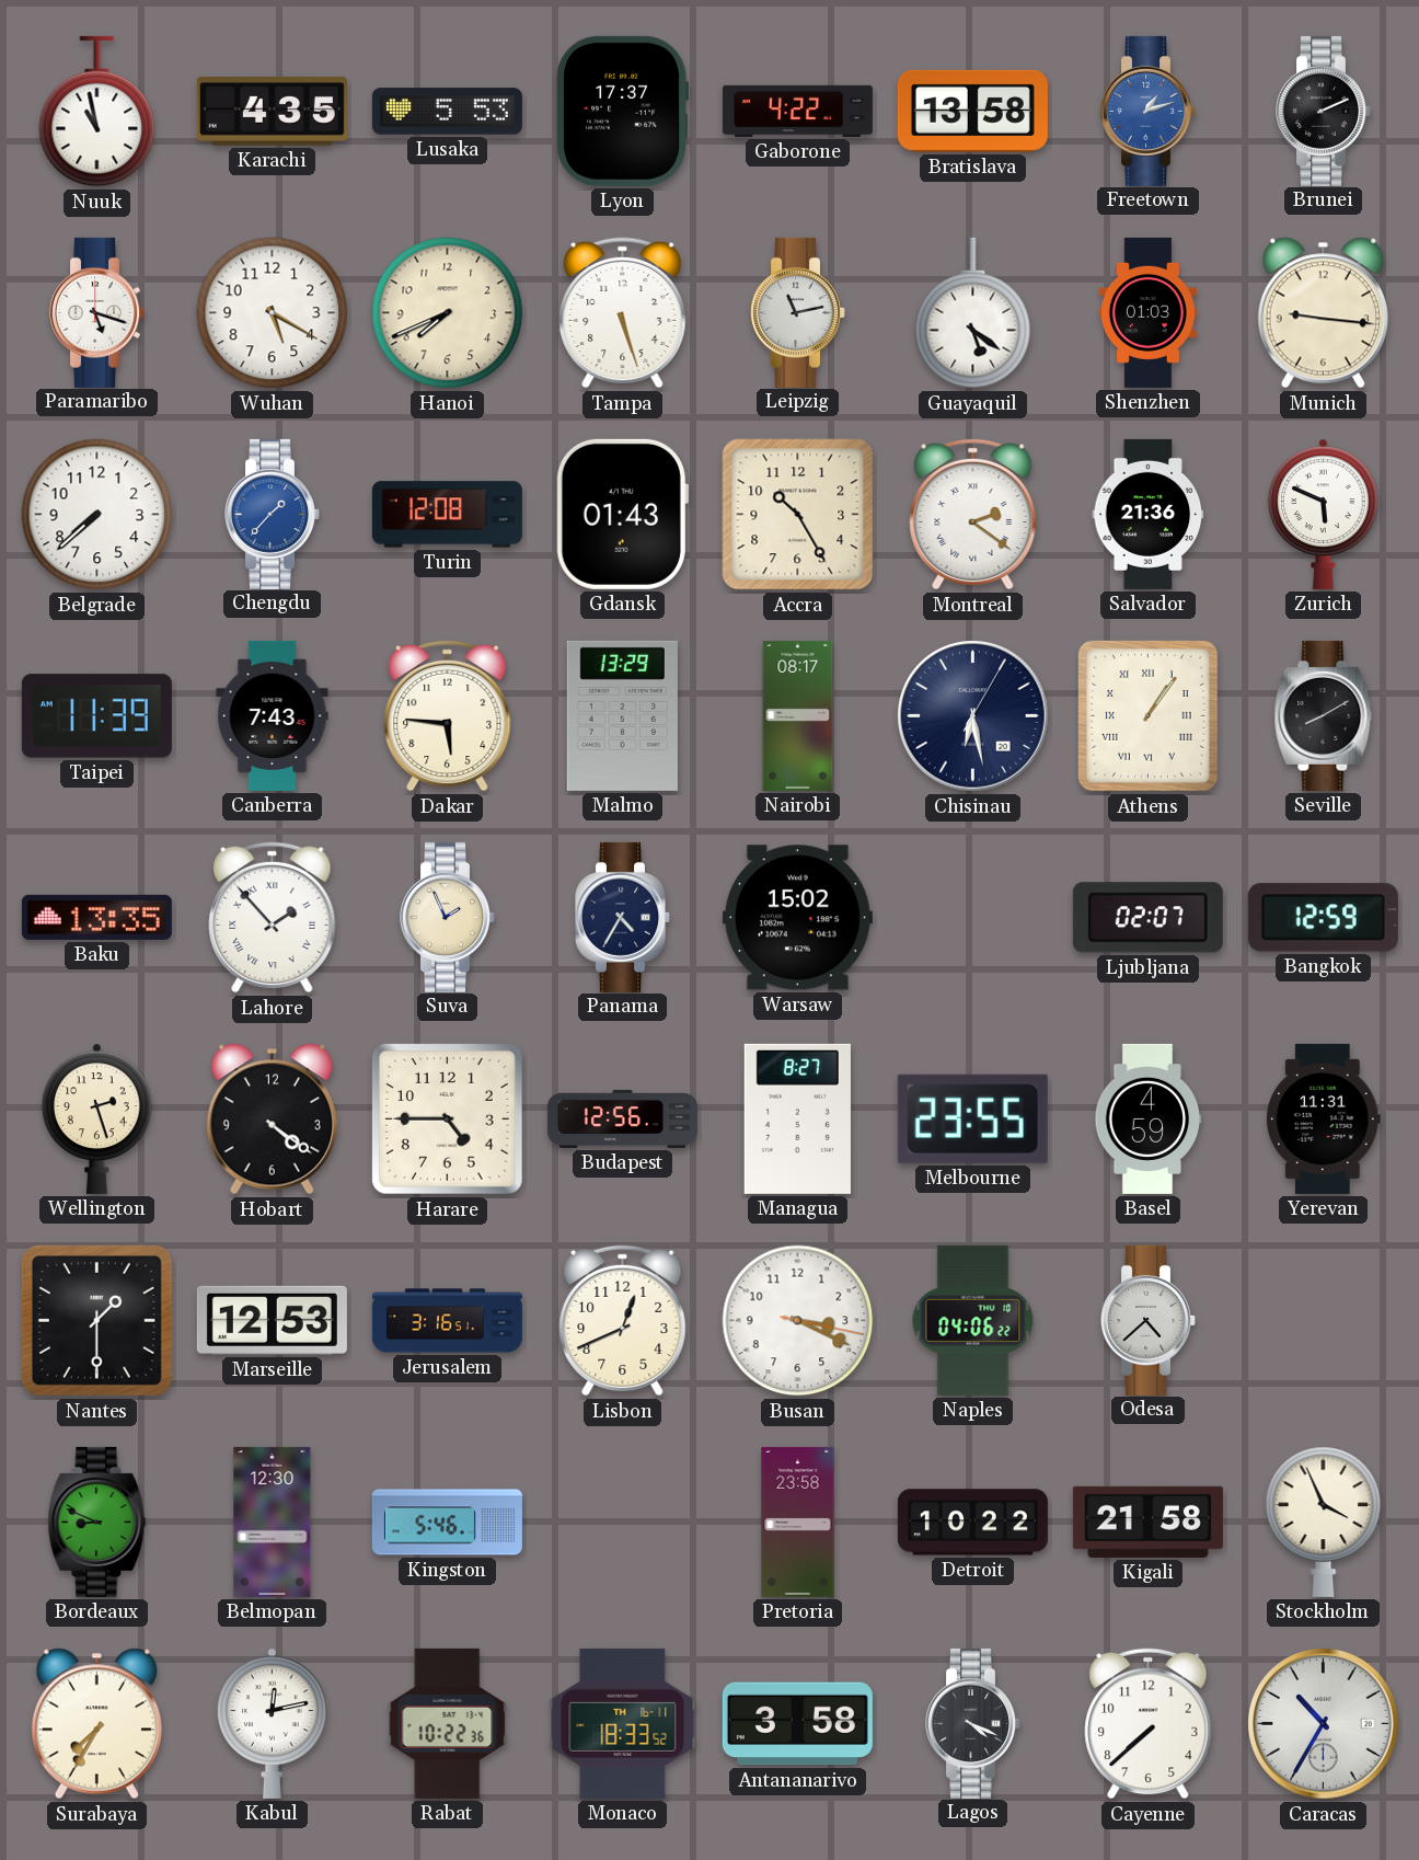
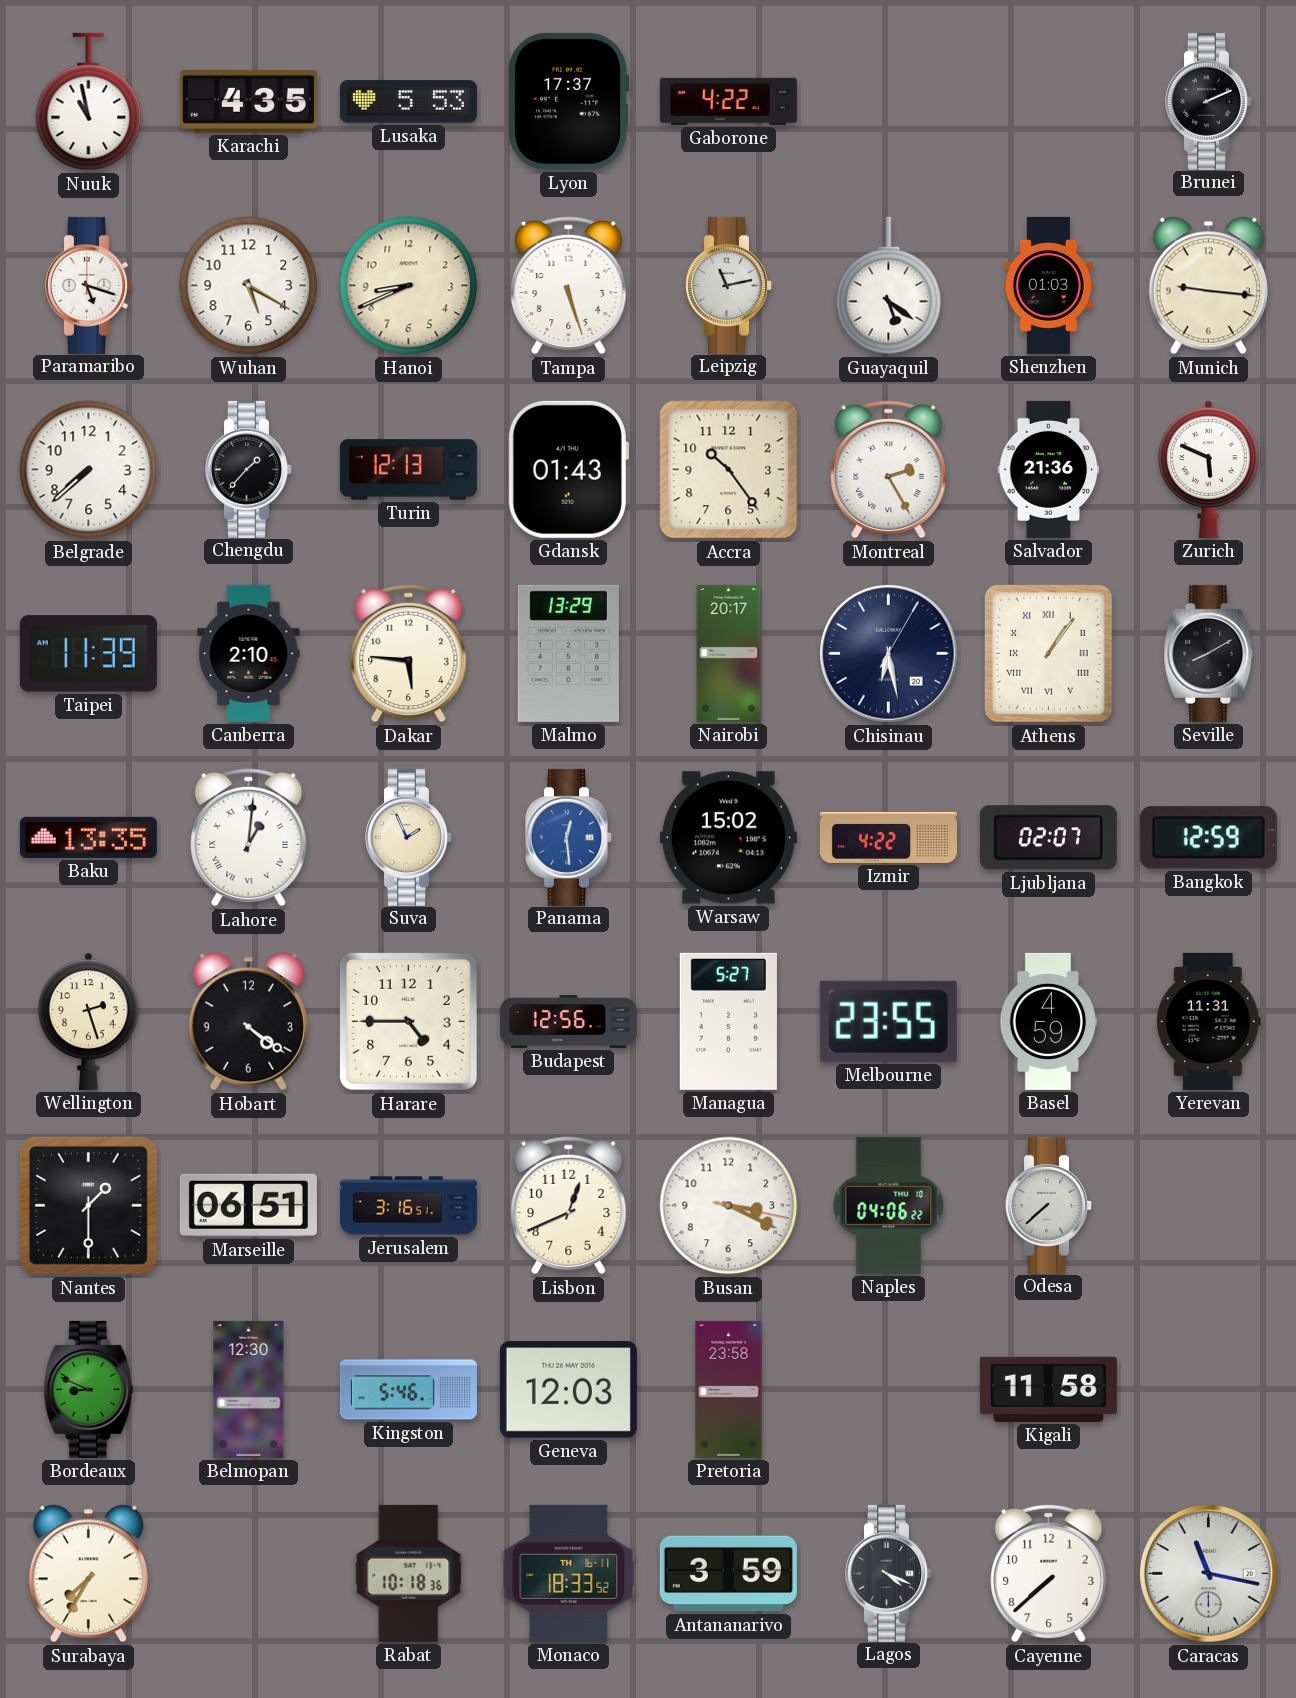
Bratislava: 13:58 -> none (972, 111)
Freetown: 1:12 -> none (1149, 111)
Hanoi: 7:41 -> 8:41 (409, 286)
Chengdu dial: blue -> black (249, 469)
Turin: 12:08 -> 12:13 (408, 470)
Accra: 10:25 -> 10:24 (729, 470)
Montreal: 2:21 -> 2:25 (889, 470)
Canberra: 7:43 -> 2:10 (249, 653)
Nairobi: 08:17 -> 20:17 (729, 653)
Lahore: 1:53 -> 1:01 (249, 838)
Panama: 4:35 -> 12:29 (569, 837)
Panama dial: navy -> blue (569, 837)
Izmir: none -> 4:22 (888, 837)
Managua: 8:27 -> 5:27 (728, 1021)
Marseille: 12:53 -> 06:51 (248, 1205)
Odesa: 4:38 -> 7:38 (1049, 1205)
Geneva: none -> 12:03 (568, 1390)
Detroit: 10:22 -> none (972, 1523)
Kigali: 21:58 -> 11:58 (1048, 1389)
Stockholm: 3:56 -> none (1324, 1522)
Kabul: 12:13 -> none (273, 1723)
Rabat: 10:22 -> 10:18 (409, 1573)
Antananarivo: 3:58 -> 3:59 (728, 1574)
Caracas: 10:35 -> 11:17 (1209, 1574)
